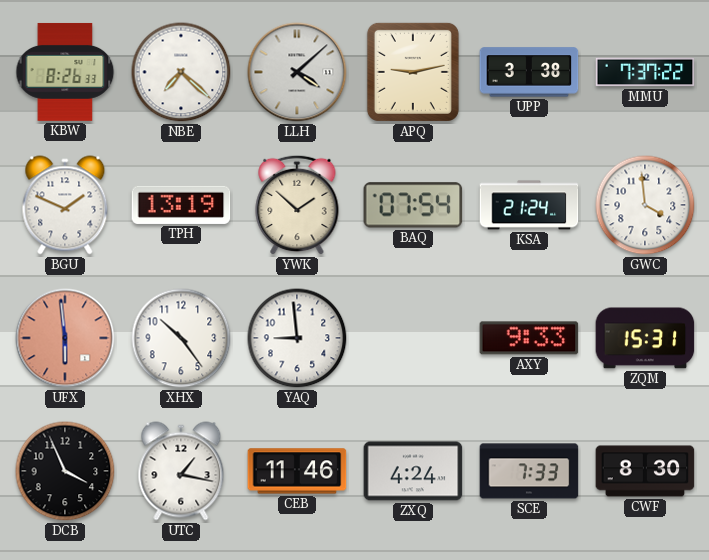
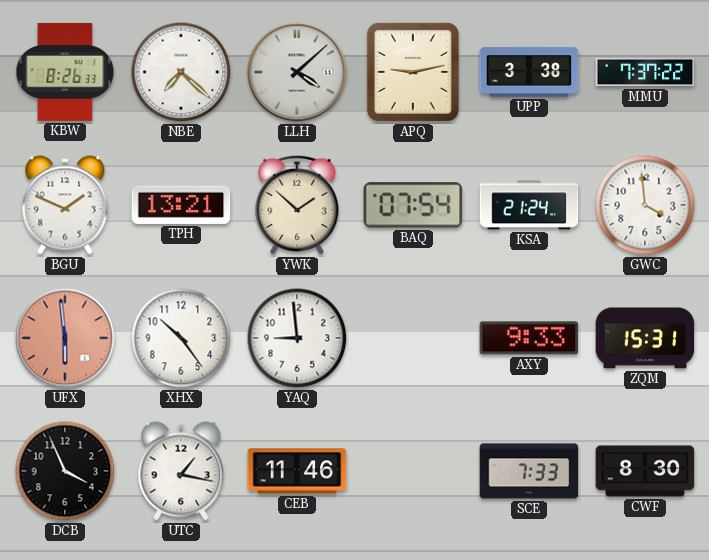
TPH: 13:19 -> 13:21 (181, 205)
ZXQ: 4:24 -> none (413, 471)
